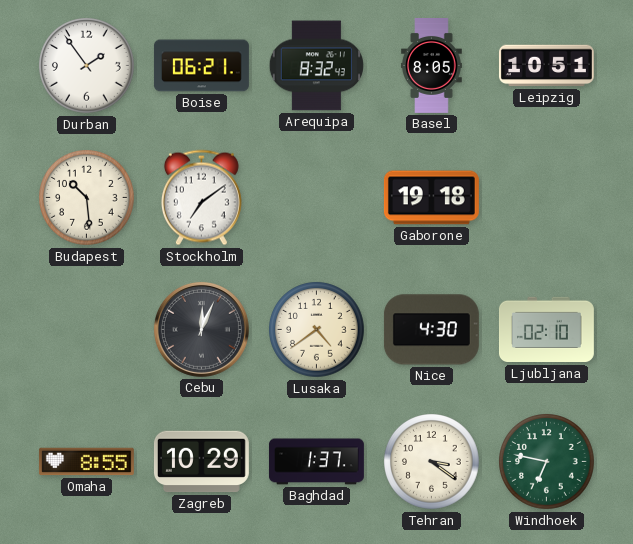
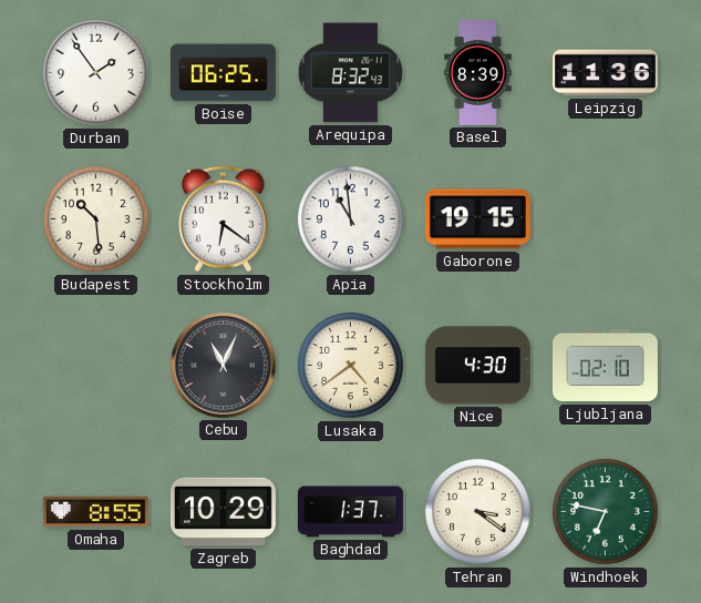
Boise: 06:21 -> 06:25 (223, 73)
Basel: 8:05 -> 8:39 (478, 73)
Leipzig: 10:51 -> 11:36 (605, 73)
Stockholm: 7:09 -> 6:21 (223, 219)
Apia: none -> 10:59 (351, 219)
Gaborone: 19:18 -> 19:15 (477, 219)
Cebu: 12:04 -> 11:04 (223, 365)
